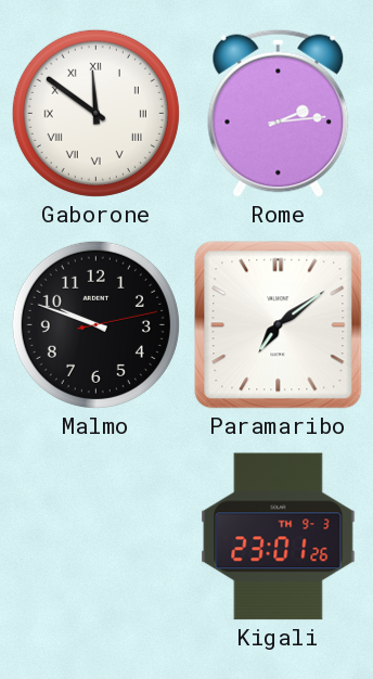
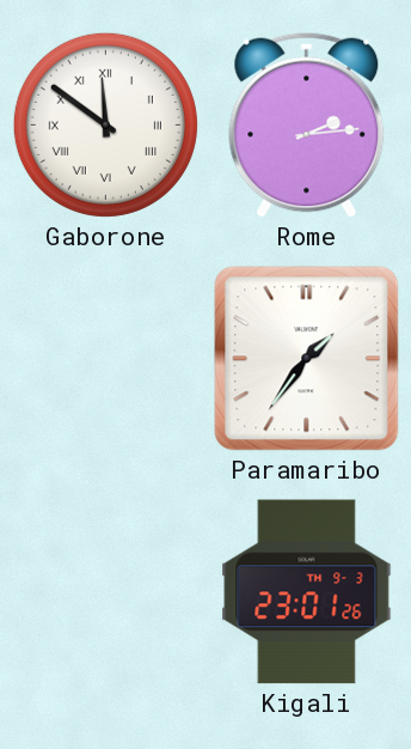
Malmo: 9:48 -> none (95, 324)
Paramaribo: 7:09 -> 1:36 (307, 359)
